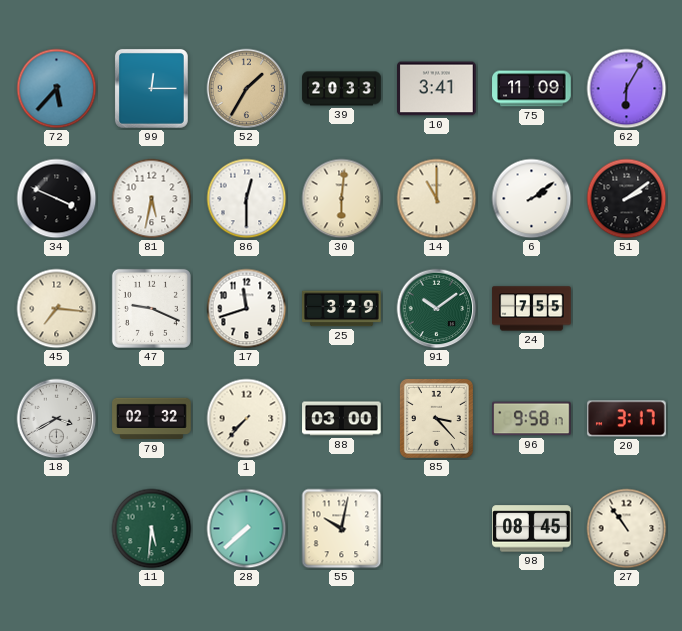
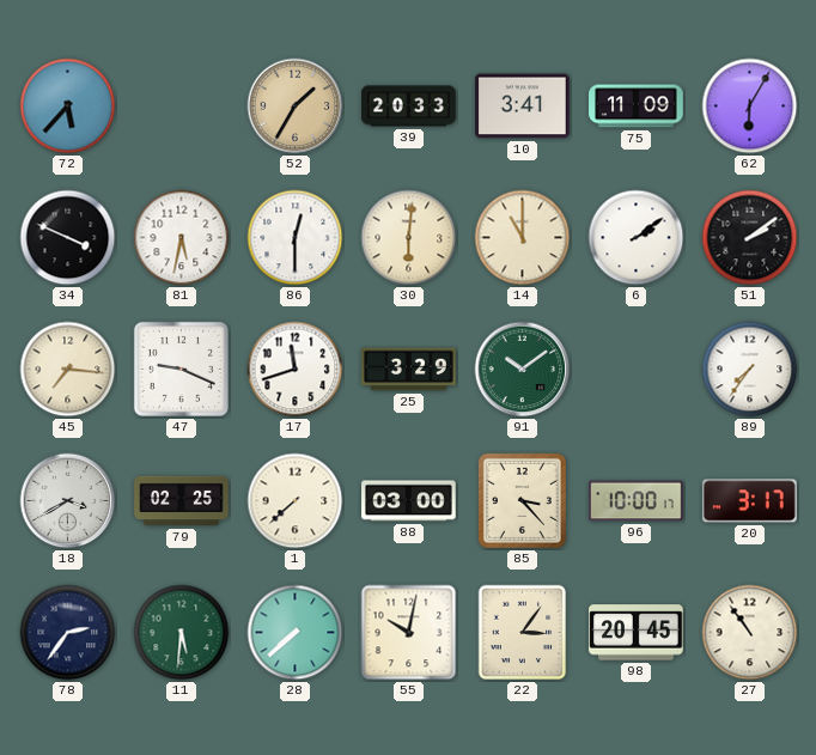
99: 12:15 -> none (151, 88)
24: 7:55 -> none (532, 309)
89: none -> 7:36 (750, 370)
79: 02:32 -> 02:25 (182, 501)
1: 7:37 -> 7:38 (296, 501)
96: 9:58 -> 10:00 (637, 501)
78: none -> 2:36 (68, 633)
22: none -> 3:06 (523, 633)
98: 08:45 -> 20:45 (637, 633)
